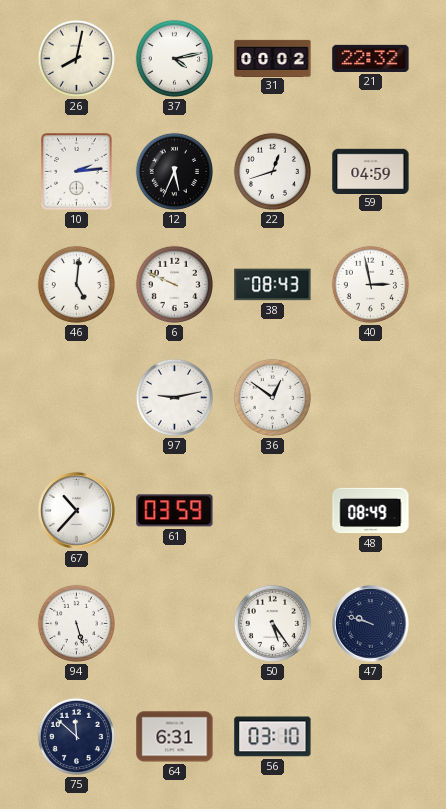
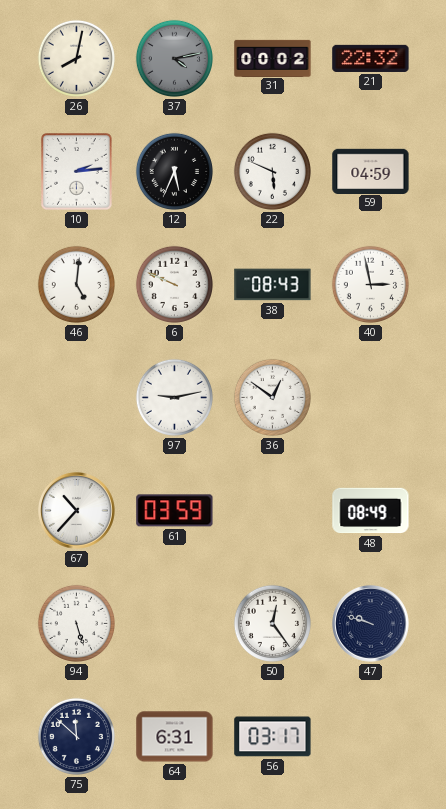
37 dial: white -> grey (174, 58)
22: 12:42 -> 5:49 (272, 171)
50: 5:24 -> 12:24 (272, 623)
56: 03:10 -> 03:17 (273, 737)
